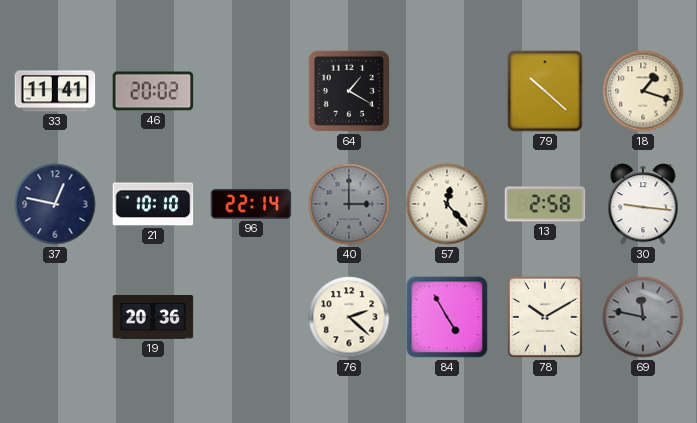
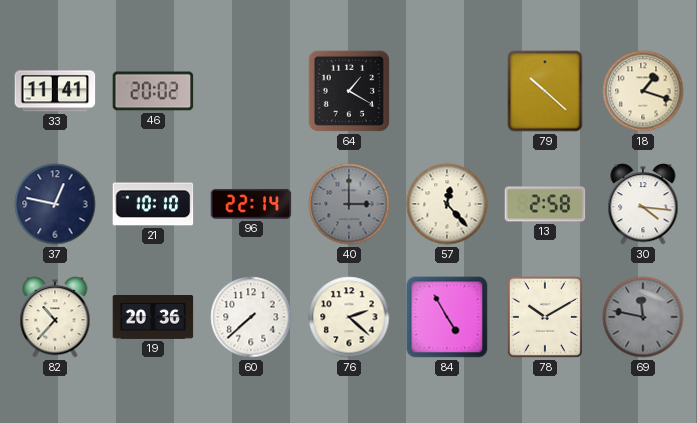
30: 9:16 -> 4:16 (643, 204)
82: none -> 10:37 (55, 317)
60: none -> 7:38 (251, 317)
